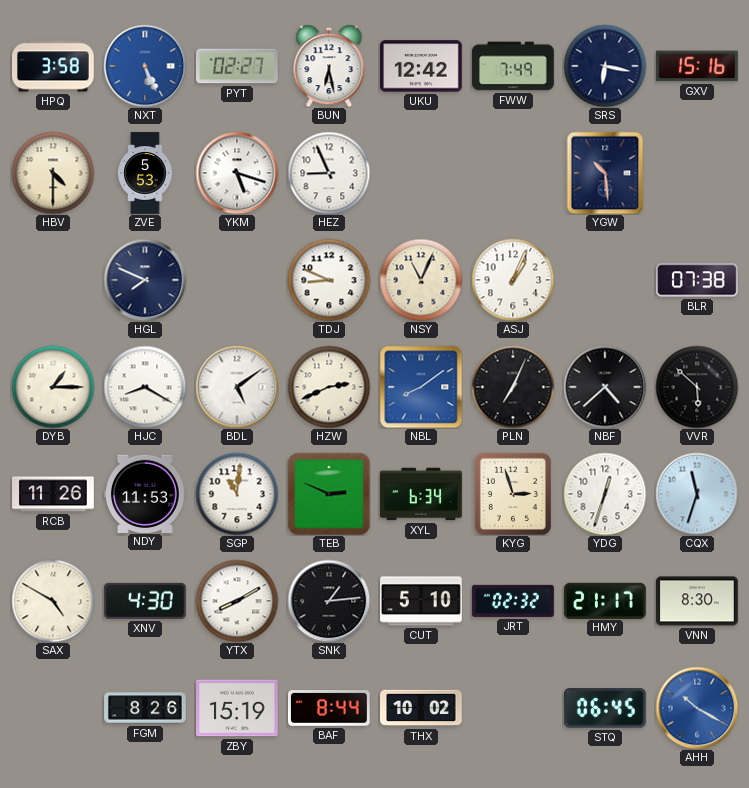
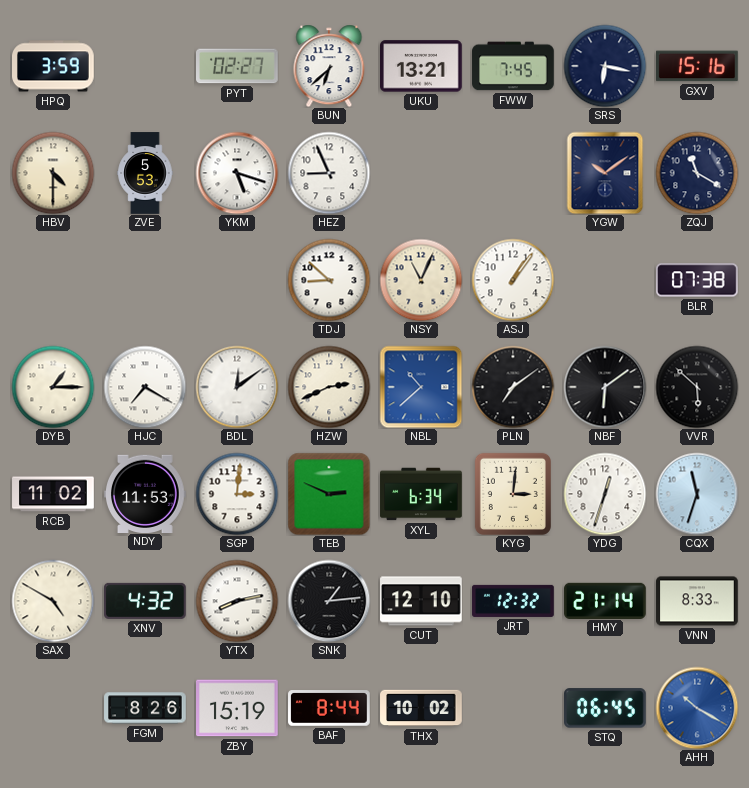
HPQ: 3:58 -> 3:59 (54, 66)
NXT: 5:26 -> none (145, 66)
BUN: 6:28 -> 6:38 (329, 66)
UKU: 12:42 -> 13:21 (421, 66)
FWW: 7:49 -> 7:45 (513, 66)
YGW: 10:29 -> 10:09 (605, 173)
ZQJ: none -> 11:20 (697, 173)
HGL: 7:49 -> none (145, 280)
TDJ: 8:49 -> 8:52 (329, 280)
ASJ: 1:04 -> 1:06 (513, 280)
HJC: 8:20 -> 7:20 (145, 387)
BDL: 5:09 -> 12:09 (237, 387)
NBL: 8:09 -> 10:38 (421, 387)
PLN: 7:04 -> 7:09 (513, 387)
NBF: 4:38 -> 6:09 (605, 387)
RCB: 11:26 -> 11:02 (53, 494)
SGP: 11:01 -> 3:01 (237, 494)
KYG: 2:57 -> 3:01 (513, 494)
XNV: 4:30 -> 4:32 (146, 601)
YTX: 8:10 -> 8:13 (237, 601)
CUT: 5:10 -> 12:10 (421, 601)
JRT: 02:32 -> 12:32 (513, 601)
HMY: 21:17 -> 21:14 (605, 600)
VNN: 8:30 -> 8:33 (697, 601)
